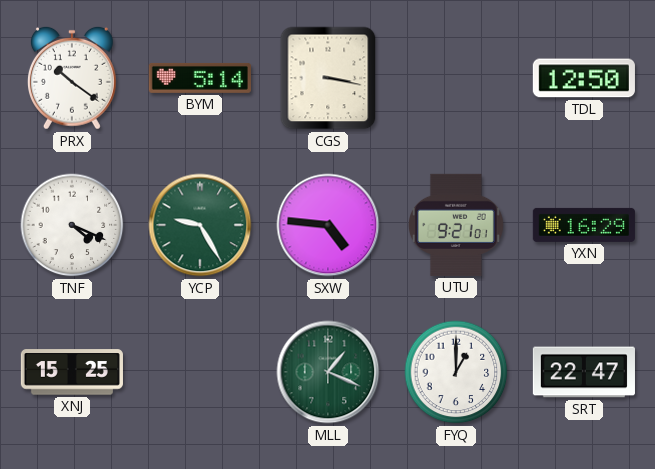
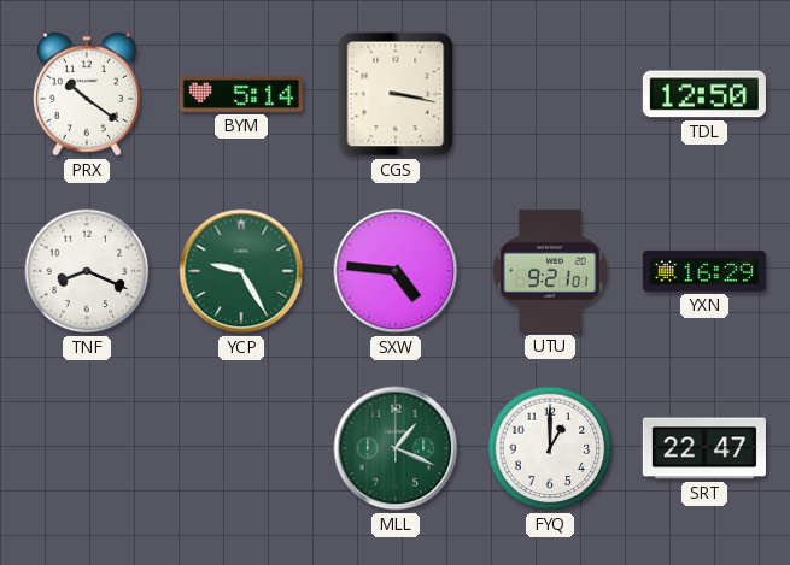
TNF: 4:19 -> 8:19 (87, 271)
XNJ: 15:25 -> none (72, 372)
